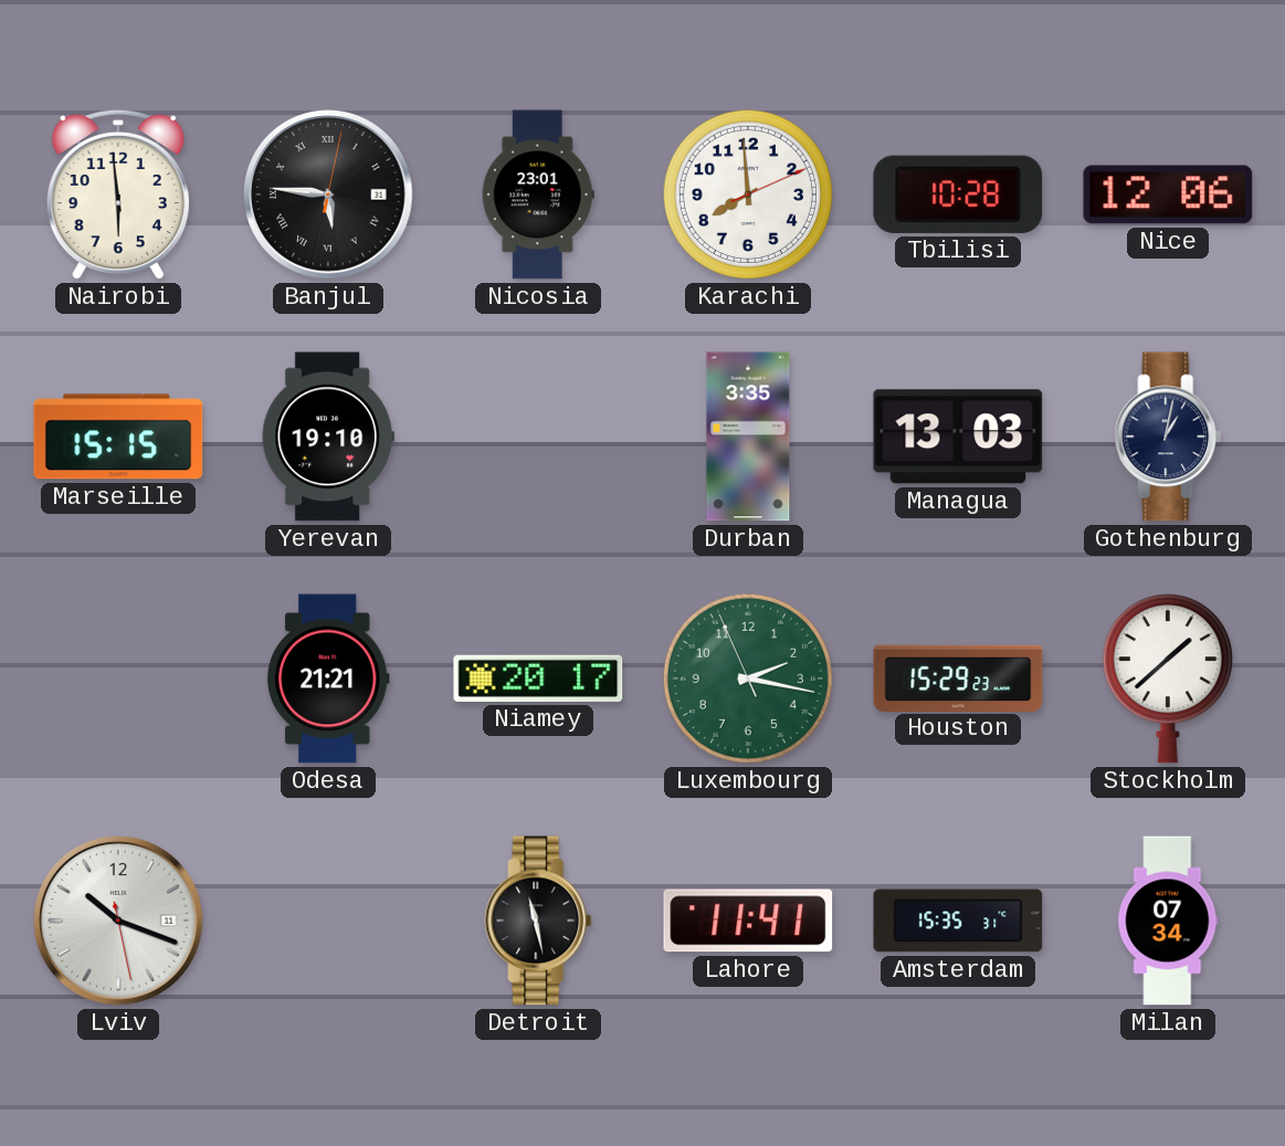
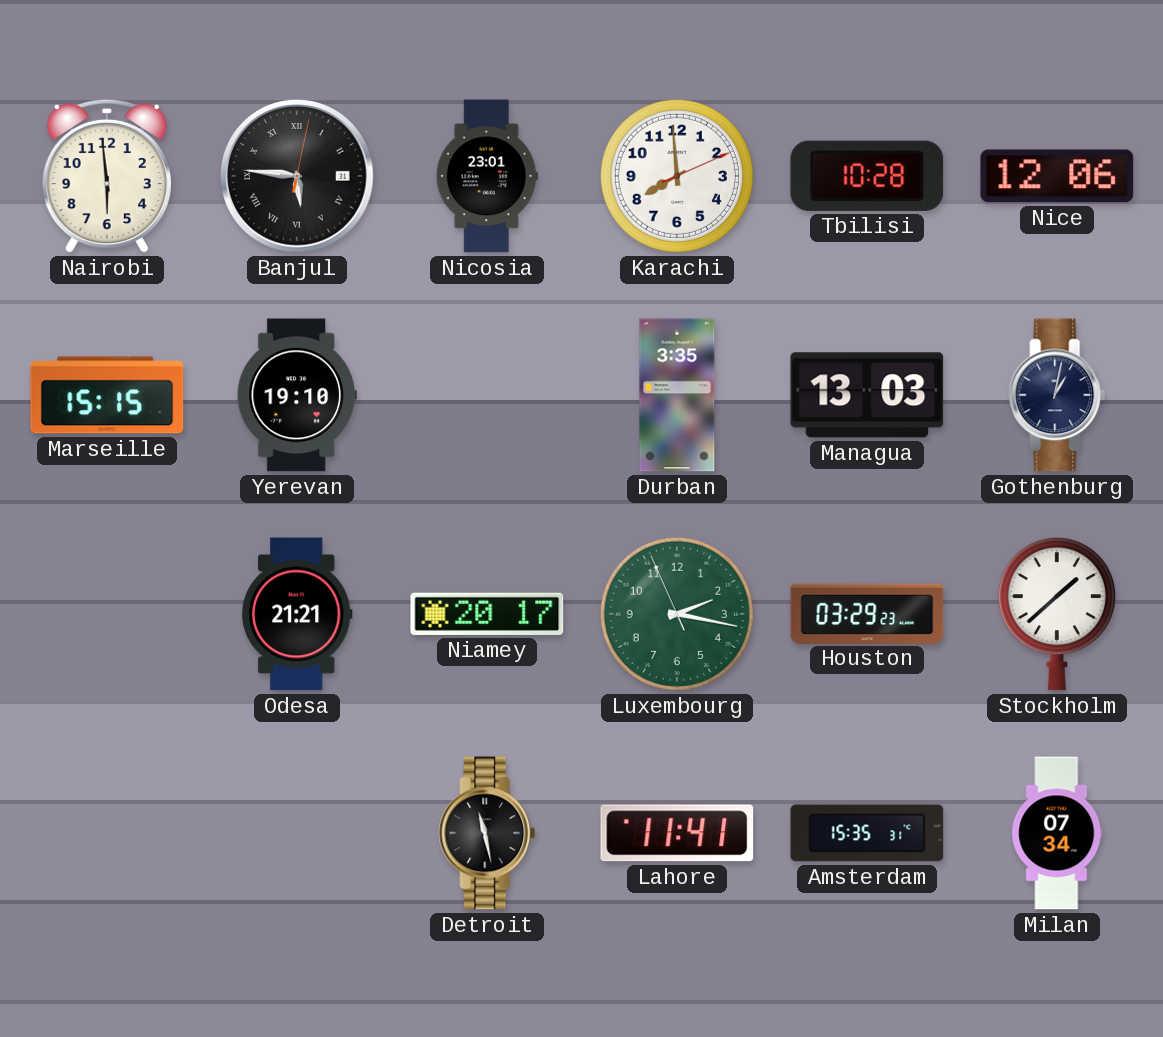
Houston: 15:29 -> 03:29 (867, 613)
Lviv: 10:18 -> none (118, 921)
